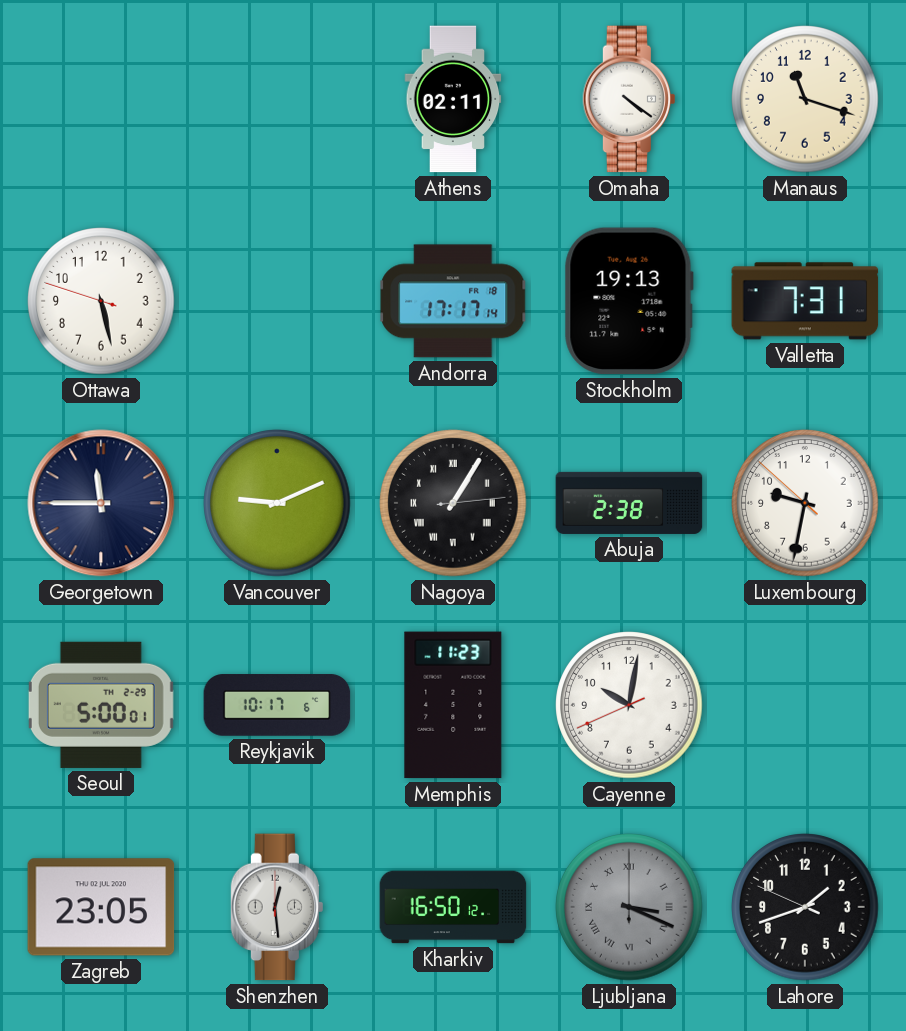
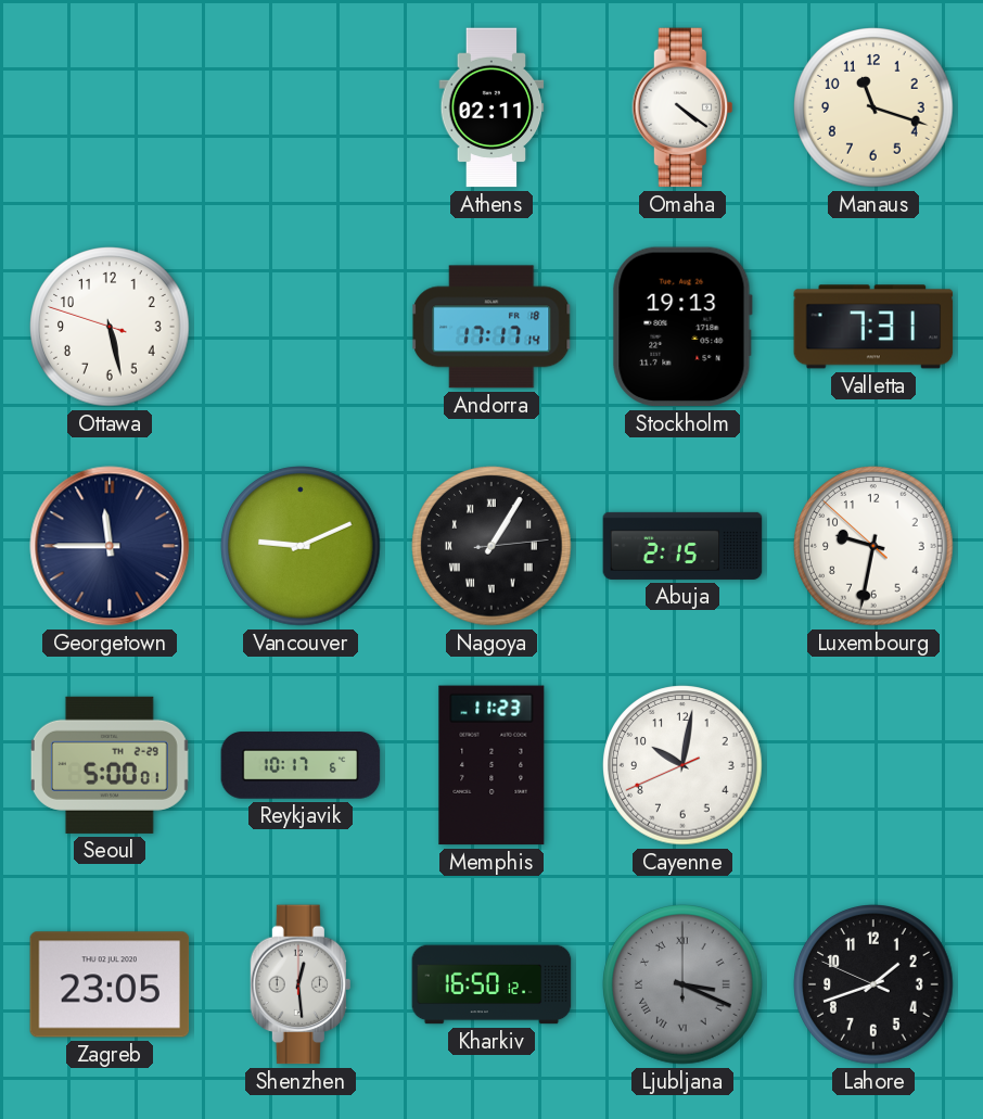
Abuja: 2:38 -> 2:15 (682, 546)
